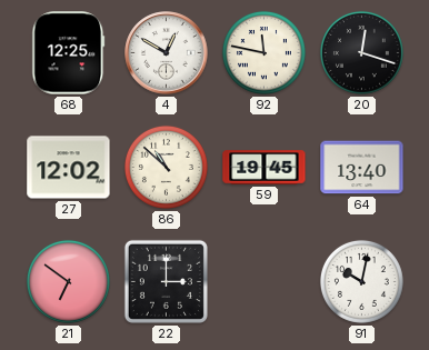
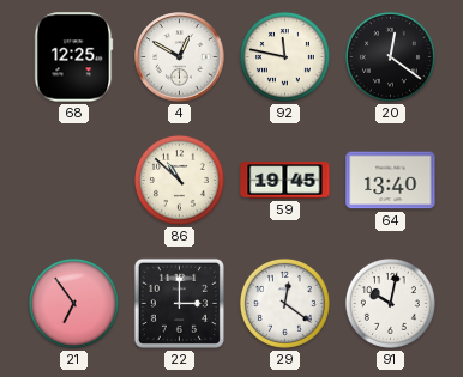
20: 12:18 -> 12:21 (390, 56)
27: 12:02 -> none (69, 168)
21: 6:51 -> 6:54 (73, 303)
29: none -> 12:21 (284, 303)
